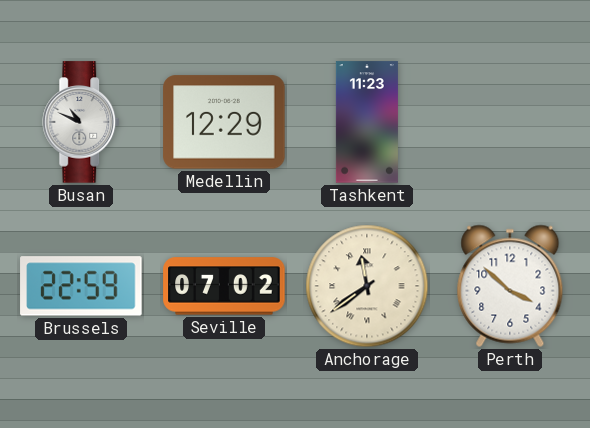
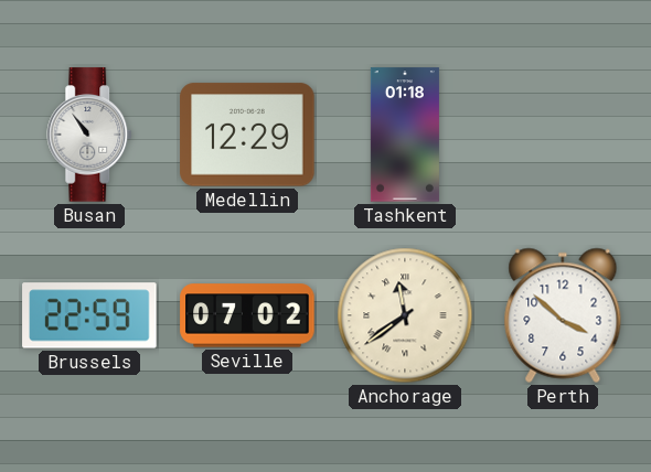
Busan: 10:49 -> 10:54 (90, 135)
Tashkent: 11:23 -> 01:18 (405, 135)
